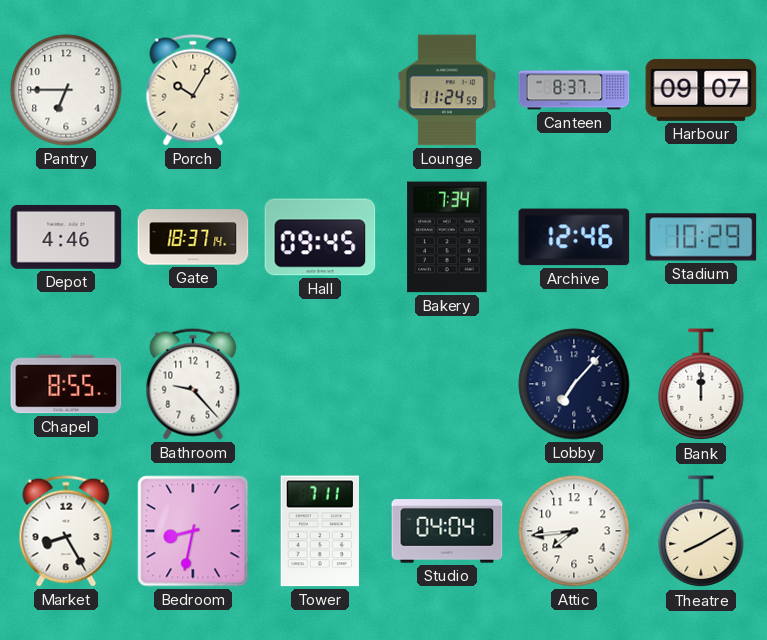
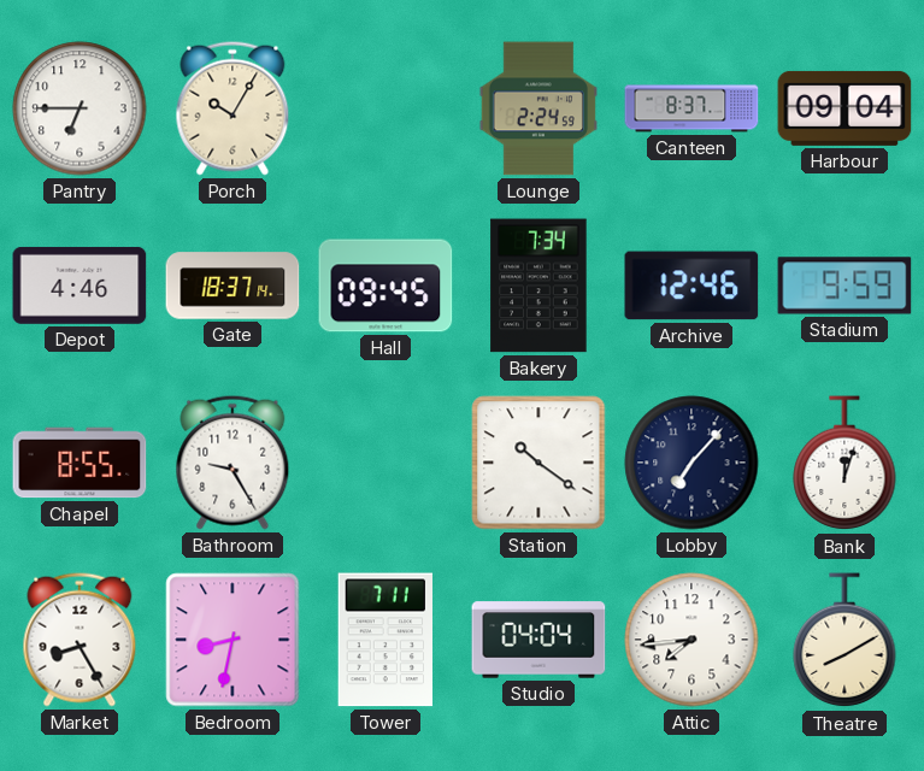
Lounge: 11:24 -> 2:24 (537, 108)
Harbour: 09:07 -> 09:04 (844, 108)
Stadium: 10:29 -> 9:59 (844, 286)
Bathroom: 9:23 -> 9:25 (233, 463)
Station: none -> 10:21 (538, 463)
Bank: 12:00 -> 12:03 (844, 464)
